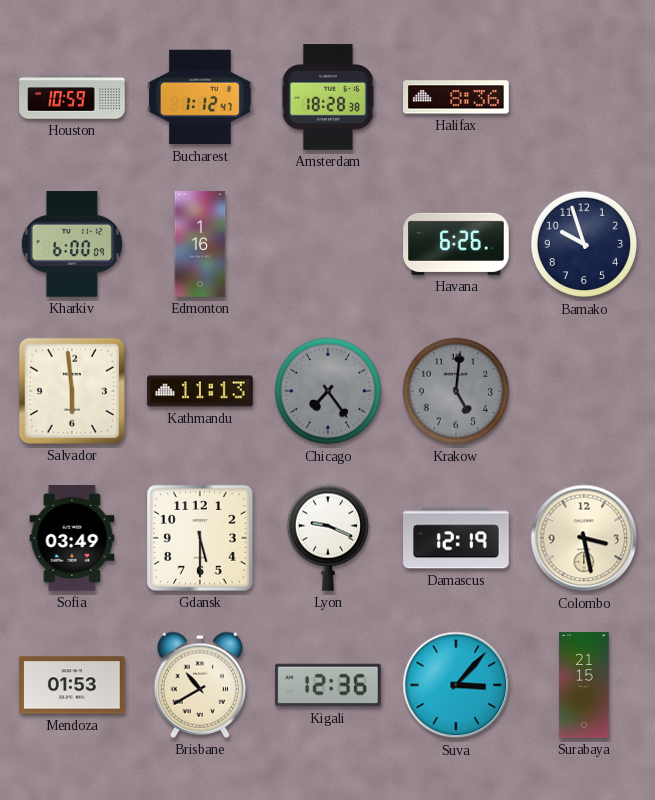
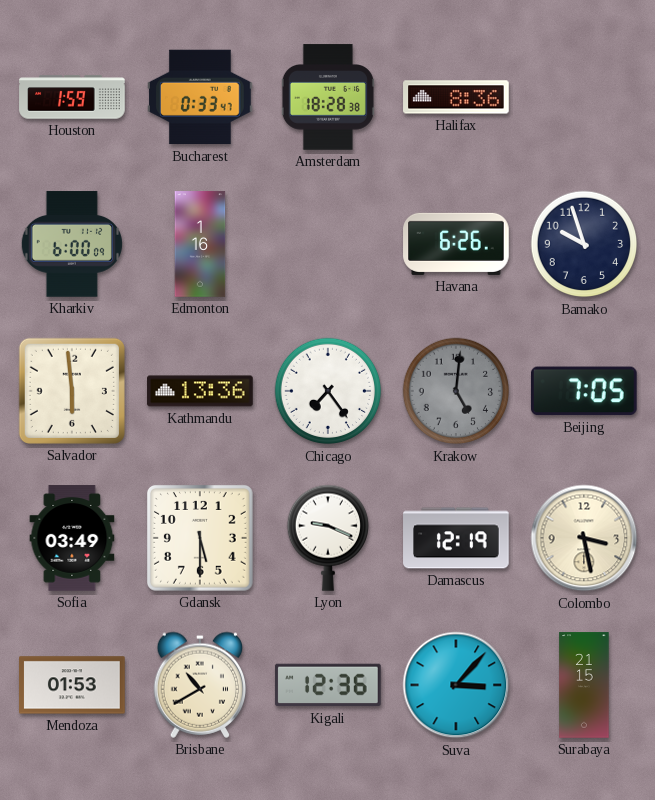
Houston: 10:59 -> 1:59 (72, 97)
Bucharest: 1:12 -> 0:33 (200, 97)
Kathmandu: 11:13 -> 13:36 (200, 391)
Chicago dial: grey -> white (328, 391)
Beijing: none -> 7:05 (584, 391)
